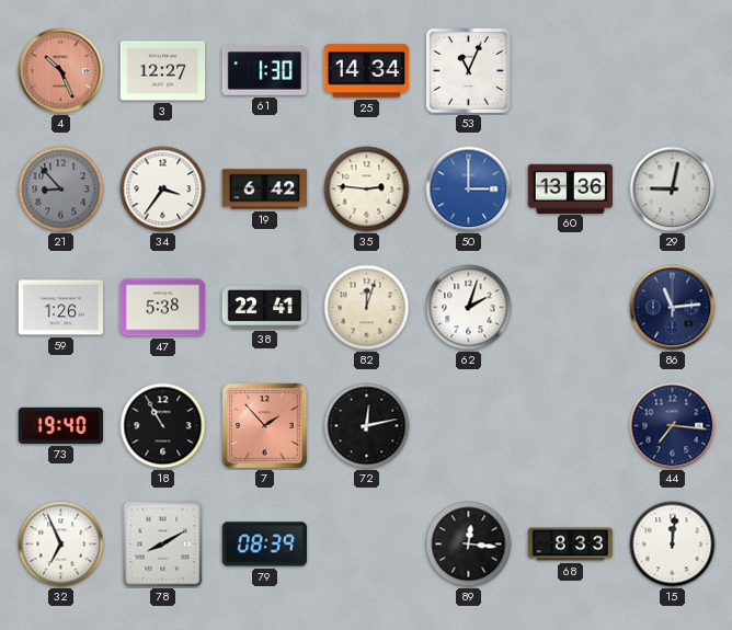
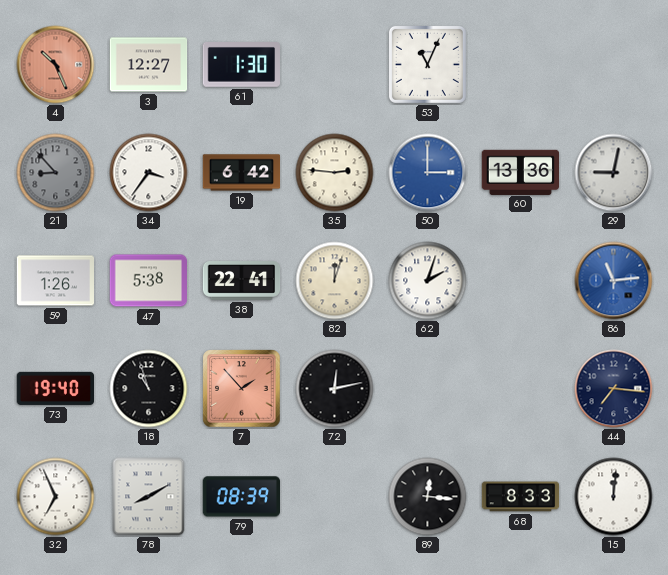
25: 14:34 -> none (367, 71)
86 dial: navy -> blue (614, 281)
18: 10:55 -> 10:57 (149, 389)
